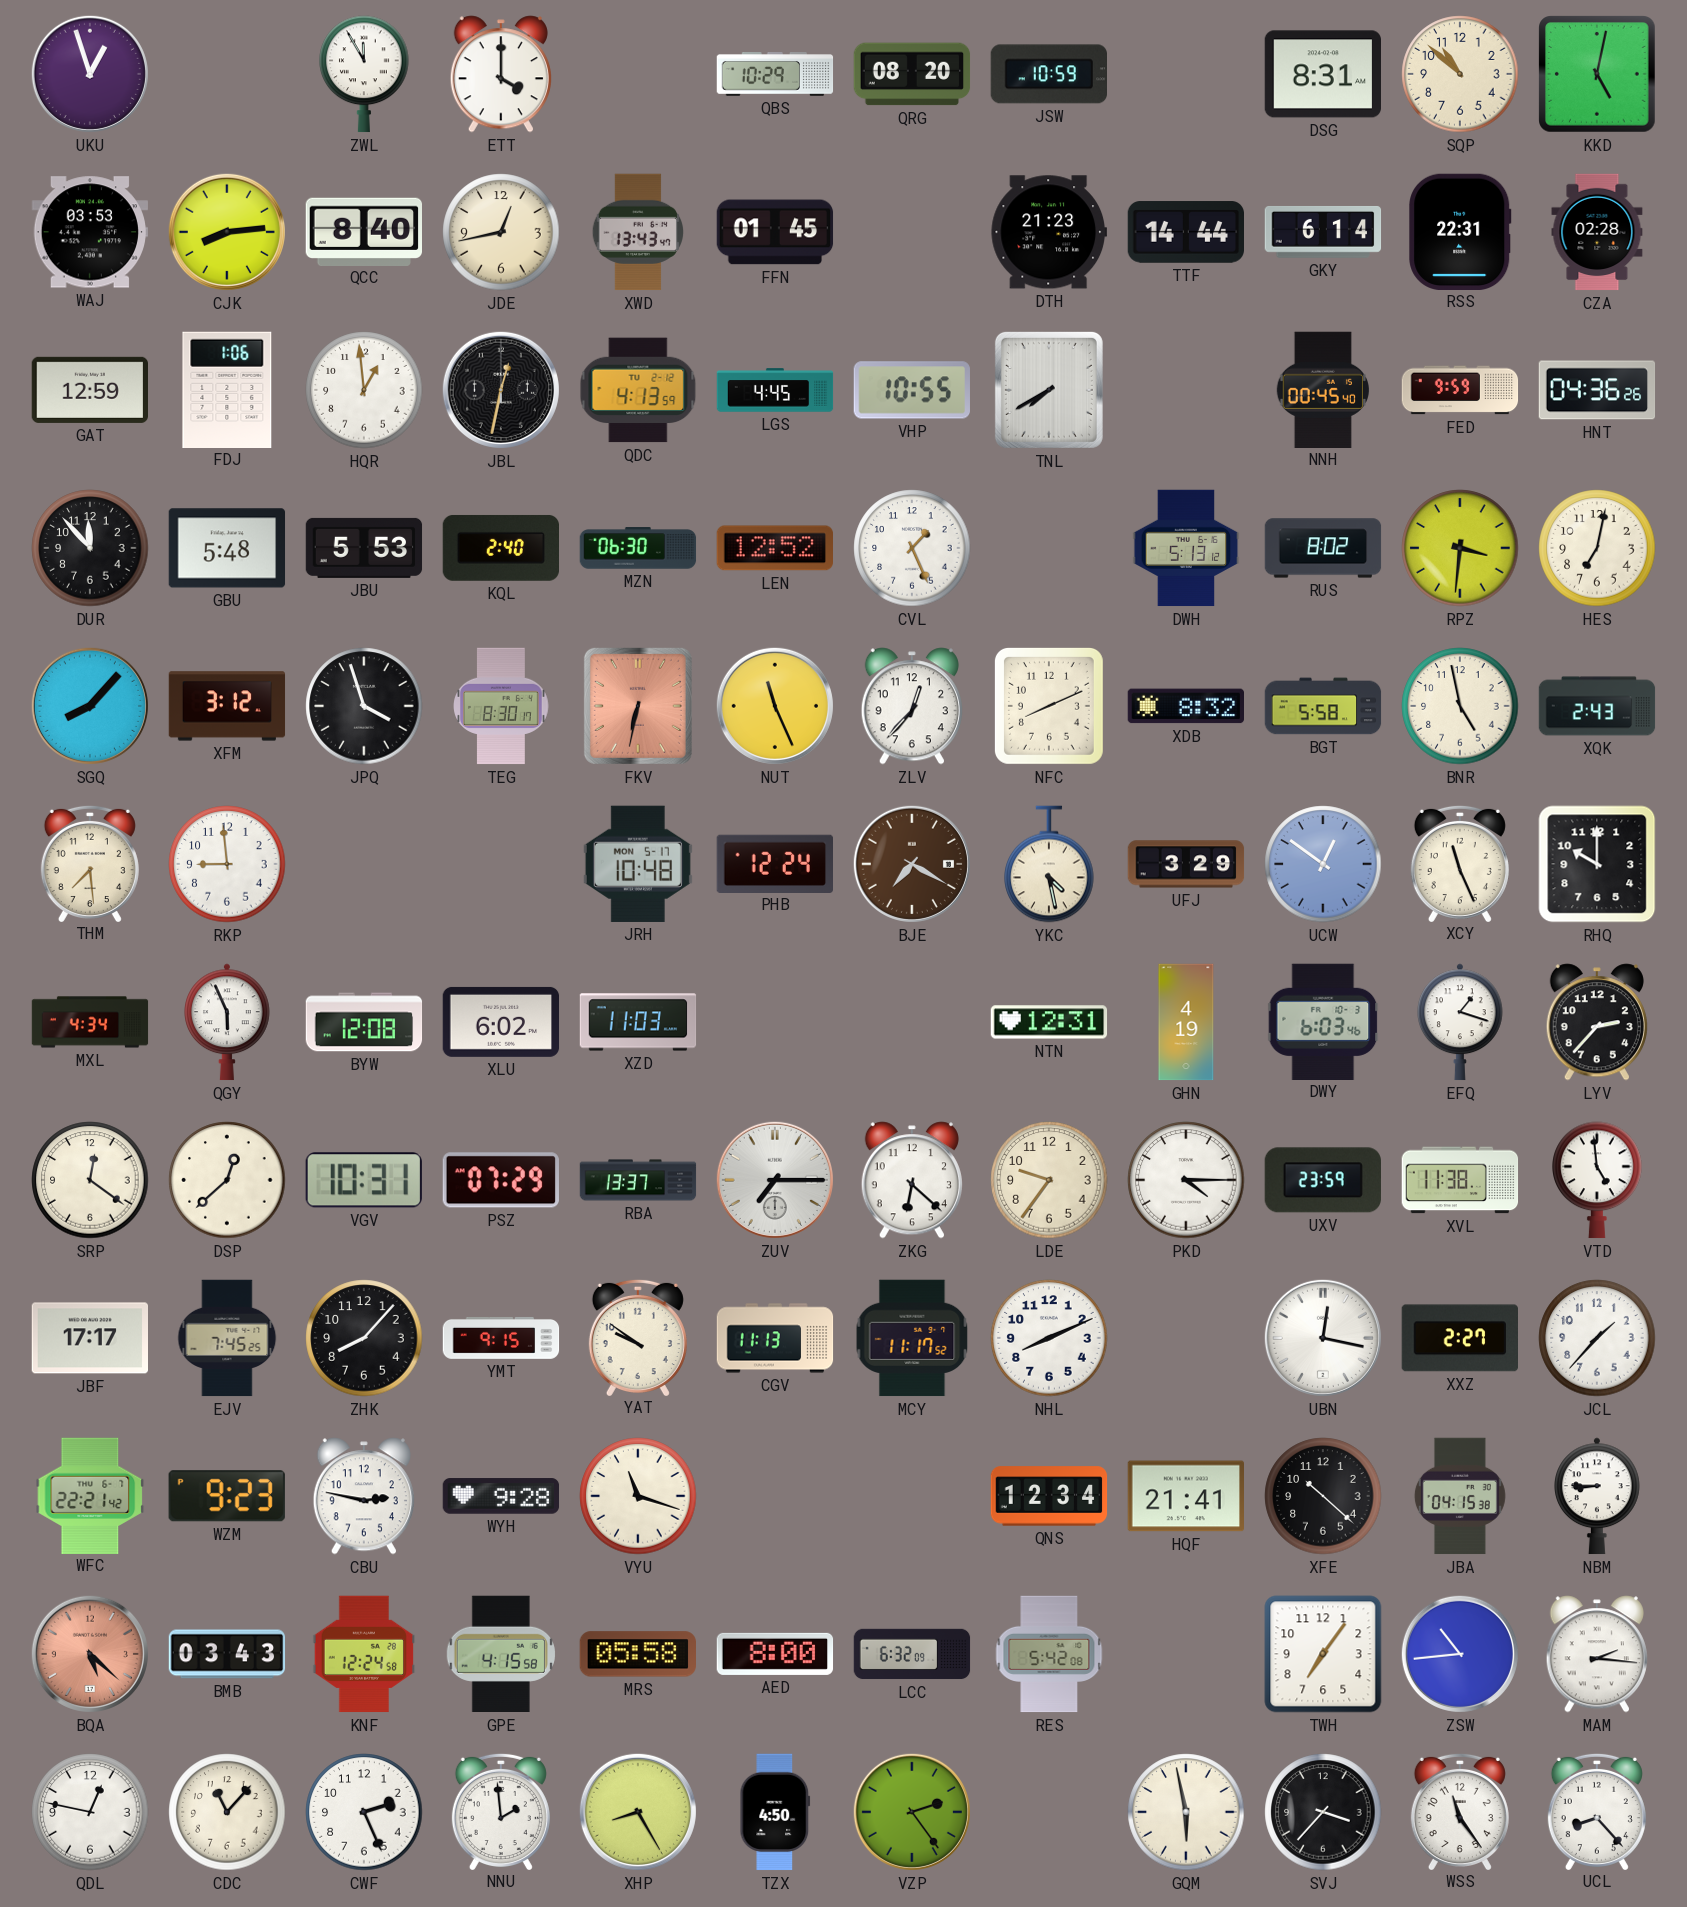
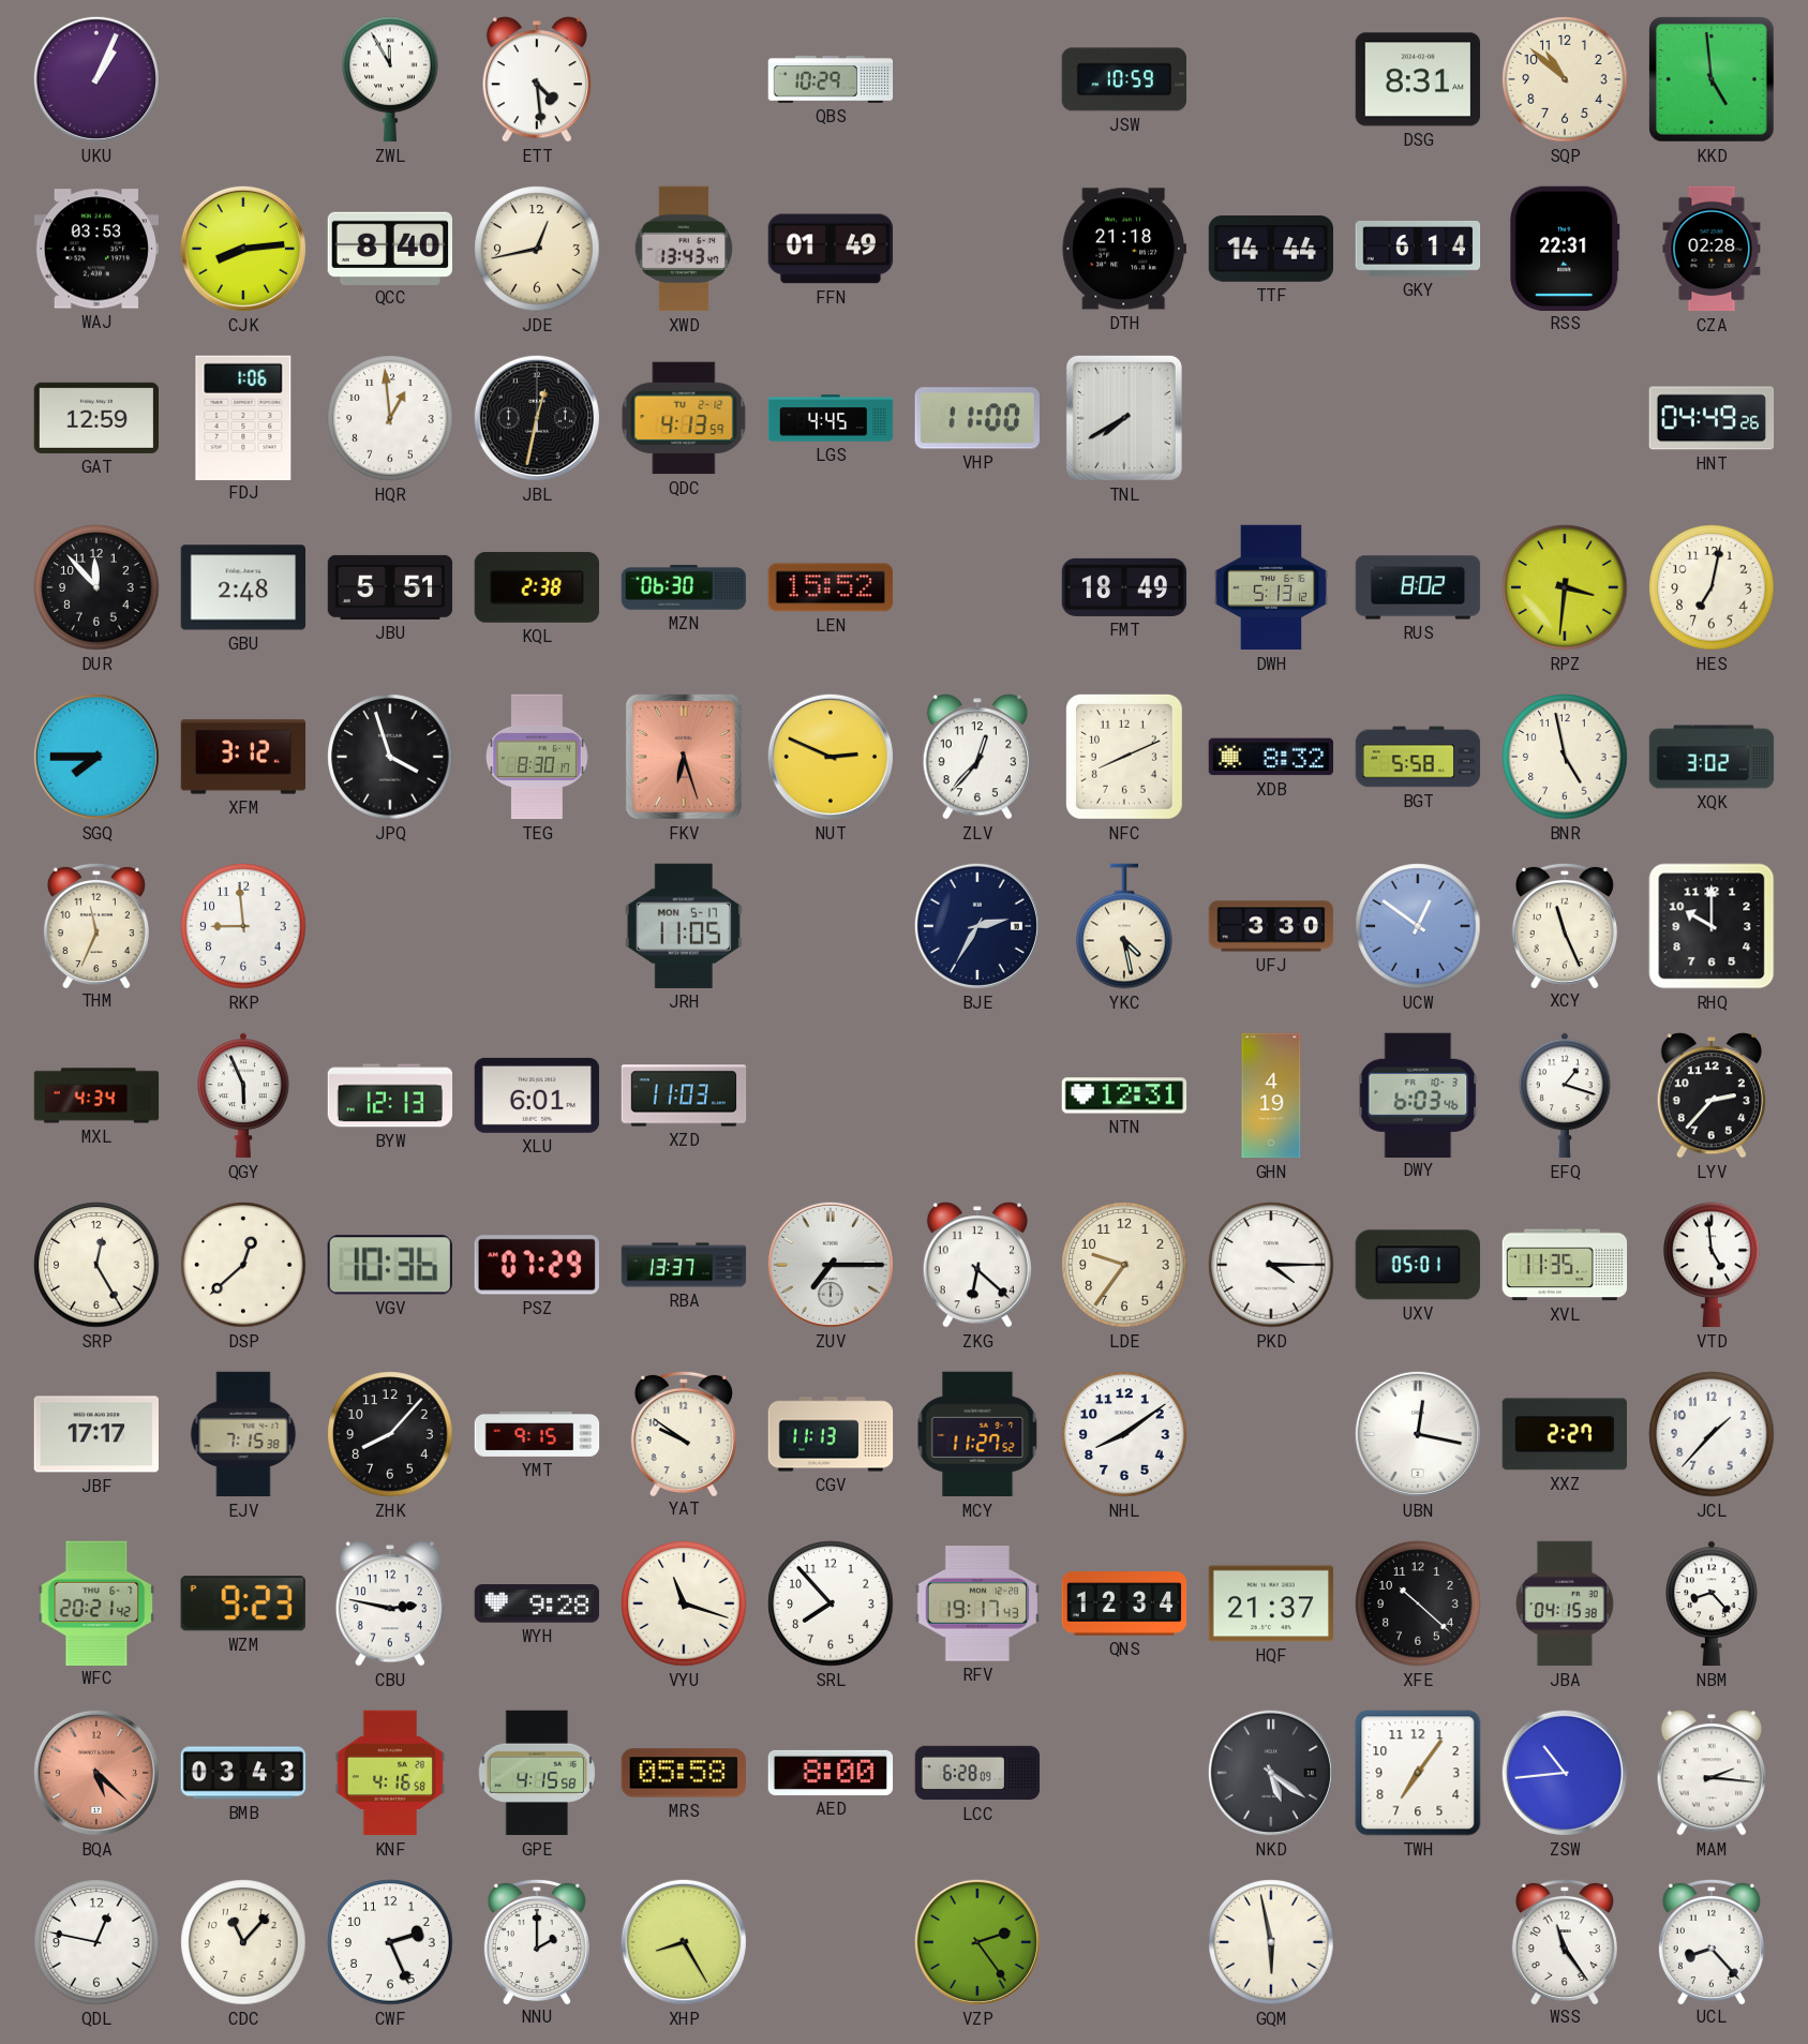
UKU: 12:57 -> 1:04 (96, 79)
ETT: 4:00 -> 4:29 (537, 79)
QRG: 08:20 -> none (912, 74)
KKD: 5:02 -> 4:59 (1712, 79)
FFN: 01:45 -> 01:49 (831, 249)
DTH: 21:23 -> 21:18 (1123, 249)
VHP: 10:55 -> 11:00 (976, 418)
NNH: 00:45 -> none (1323, 389)
FED: 9:59 -> none (1460, 390)
HNT: 04:36 -> 04:49 (1712, 418)
GBU: 5:48 -> 2:48 (243, 587)
JBU: 5:53 -> 5:51 (390, 587)
KQL: 2:40 -> 2:38 (536, 587)
LEN: 12:52 -> 15:52 (830, 587)
CVL: 1:26 -> none (912, 548)
FMT: none -> 18:49 (1124, 587)
SGQ: 8:07 -> 7:45 (96, 757)
FKV: 6:32 -> 6:27 (684, 757)
NUT: 11:26 -> 2:49 (831, 757)
XQK: 2:43 -> 3:02 (1712, 757)
THM: 7:29 -> 11:34 (96, 925)
JRH: 10:48 -> 11:05 (684, 926)
PHB: 12:24 -> none (774, 863)
BJE: 7:20 -> 2:35 (977, 926)
BJE dial: brown -> navy (977, 926)
UFJ: 3:29 -> 3:30 (1271, 926)
BYW: 12:08 -> 12:13 (390, 1095)
XLU: 6:02 -> 6:01 (537, 1095)
SRP: 12:21 -> 12:25 (96, 1265)
VGV: 10:31 -> 10:36 (390, 1265)
UXV: 23:59 -> 05:01 (1418, 1265)
XVL: 11:38 -> 11:35 (1565, 1265)
EJV: 7:45 -> 7:15 (243, 1434)
MCY: 11:17 -> 11:27 (977, 1434)
NHL: 8:11 -> 8:09 (1124, 1434)
WFC: 22:21 -> 20:21 (96, 1602)
SRL: none -> 7:53 (831, 1603)
RFV: none -> 19:17 (976, 1603)
HQF: 21:41 -> 21:37 (1270, 1603)
NBM: 8:45 -> 8:23 (1713, 1603)
KNF: 12:24 -> 4:16 (390, 1773)
LCC: 6:32 -> 6:28 (977, 1773)
RES: 5:42 -> none (1049, 1654)
NKD: none -> 5:21 (1271, 1773)
NNU: 1:59 -> 2:00 (537, 1941)
TZX: 4:50 -> none (775, 1812)
SVJ: 3:37 -> none (1323, 1812)
